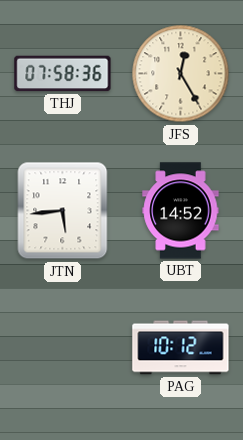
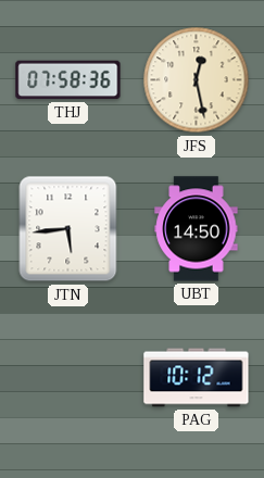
JFS: 12:25 -> 12:28 (197, 80)
UBT: 14:52 -> 14:50 (197, 229)
